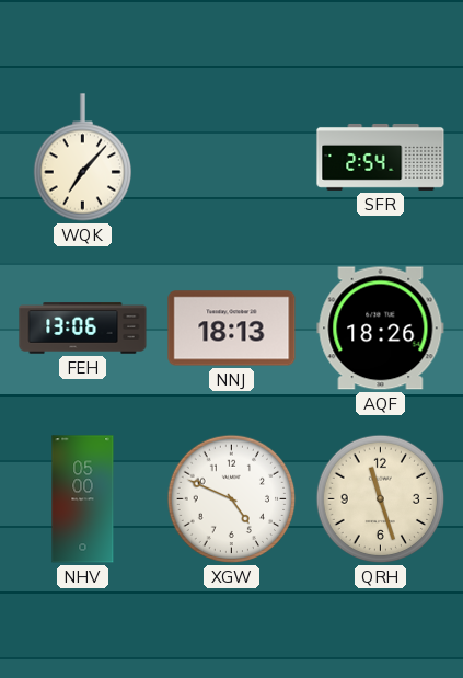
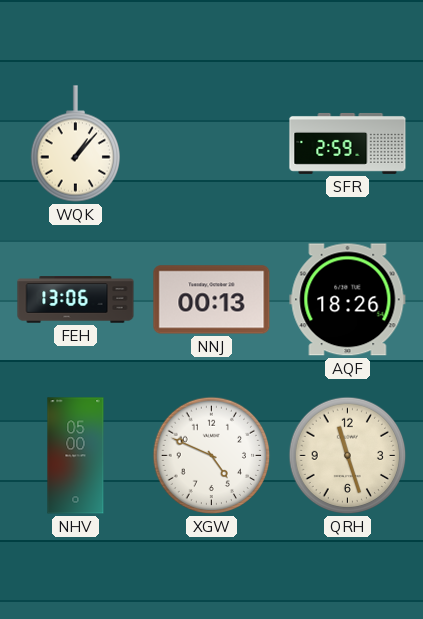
WQK: 7:07 -> 1:07 (76, 144)
SFR: 2:54 -> 2:59 (348, 143)
NNJ: 18:13 -> 00:13 (212, 300)
